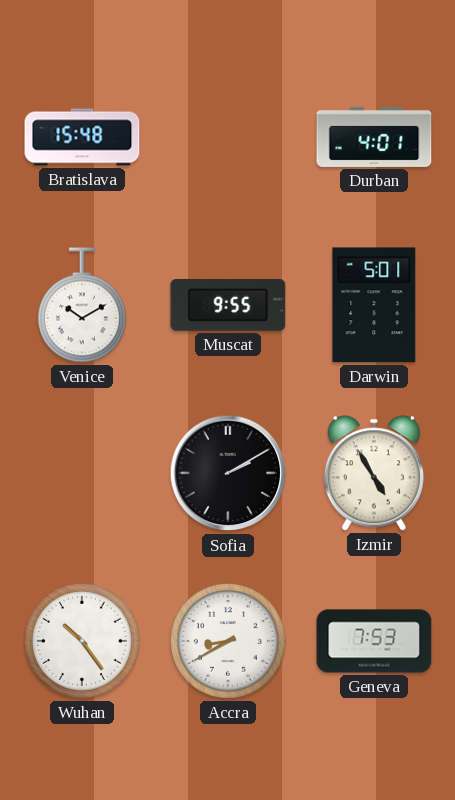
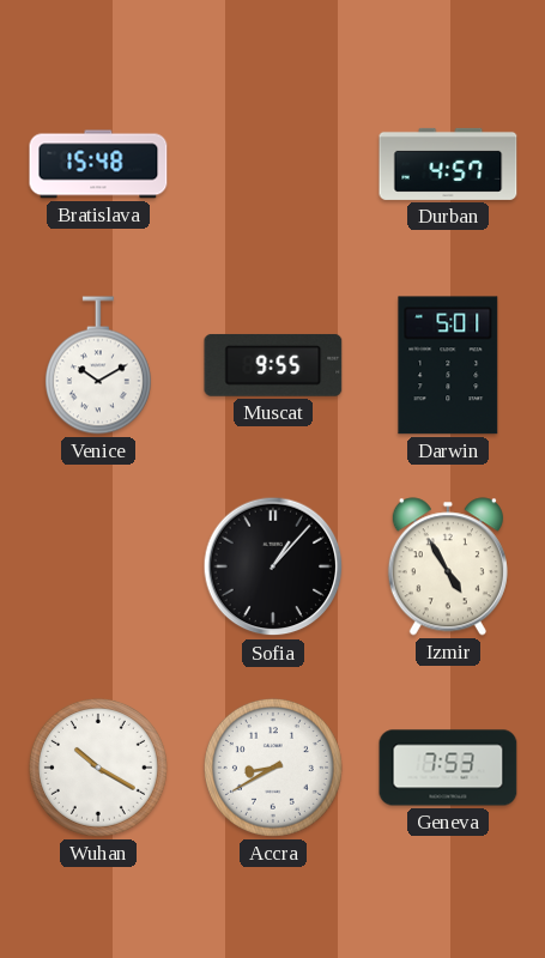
Durban: 4:01 -> 4:57 (448, 164)
Sofia: 2:10 -> 1:07 (273, 566)
Wuhan: 10:24 -> 10:20 (98, 768)
